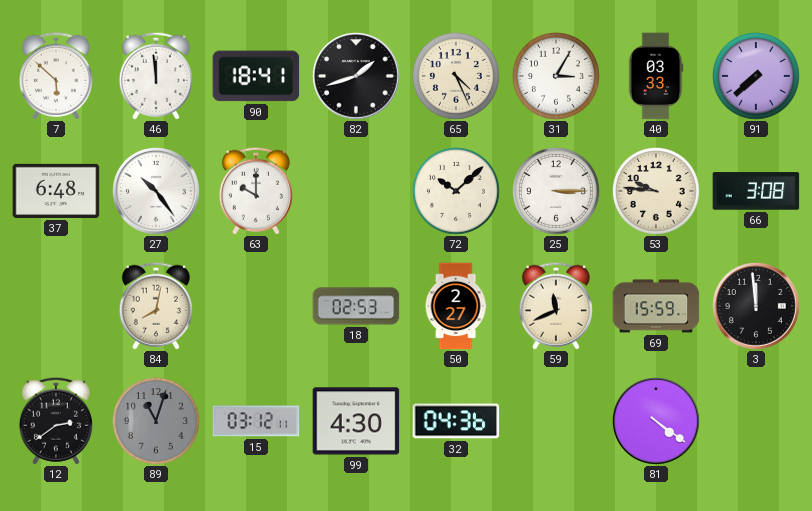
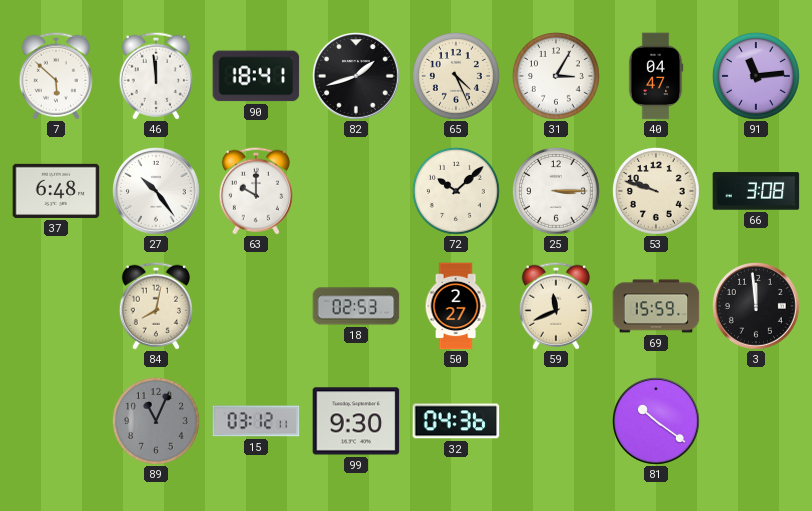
40: 03:33 -> 04:47 (656, 76)
91: 7:38 -> 11:14 (756, 76)
53: 9:46 -> 9:48 (656, 191)
12: 2:39 -> none (56, 421)
89: 11:03 -> 11:04 (156, 421)
99: 4:30 -> 9:30 (356, 421)
81: 4:21 -> 10:21 (657, 422)
